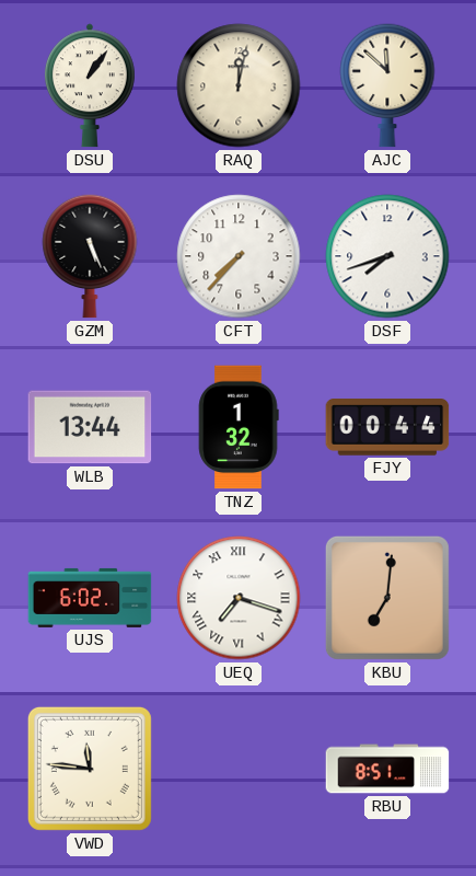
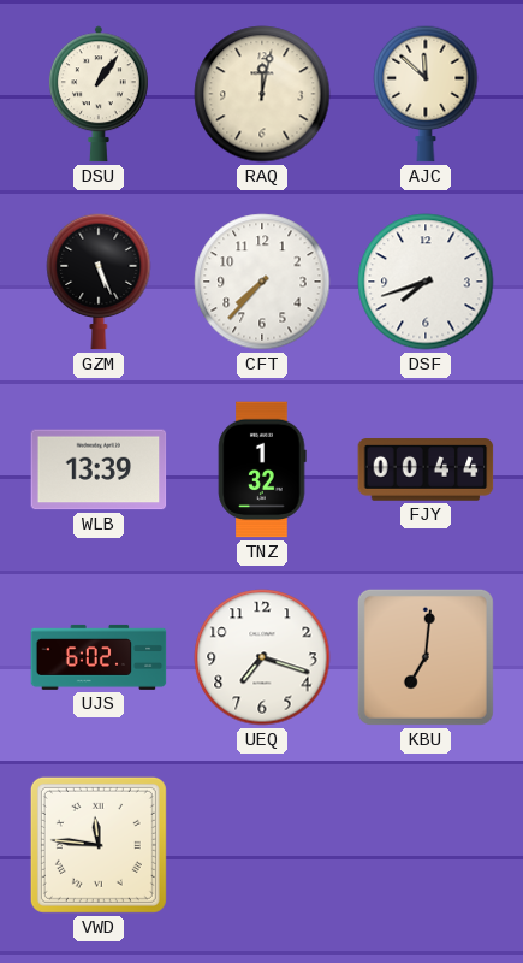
WLB: 13:44 -> 13:39 (99, 469)
UEQ numerals: Roman -> Arabic (262, 657)
RBU: 8:51 -> none (387, 769)
